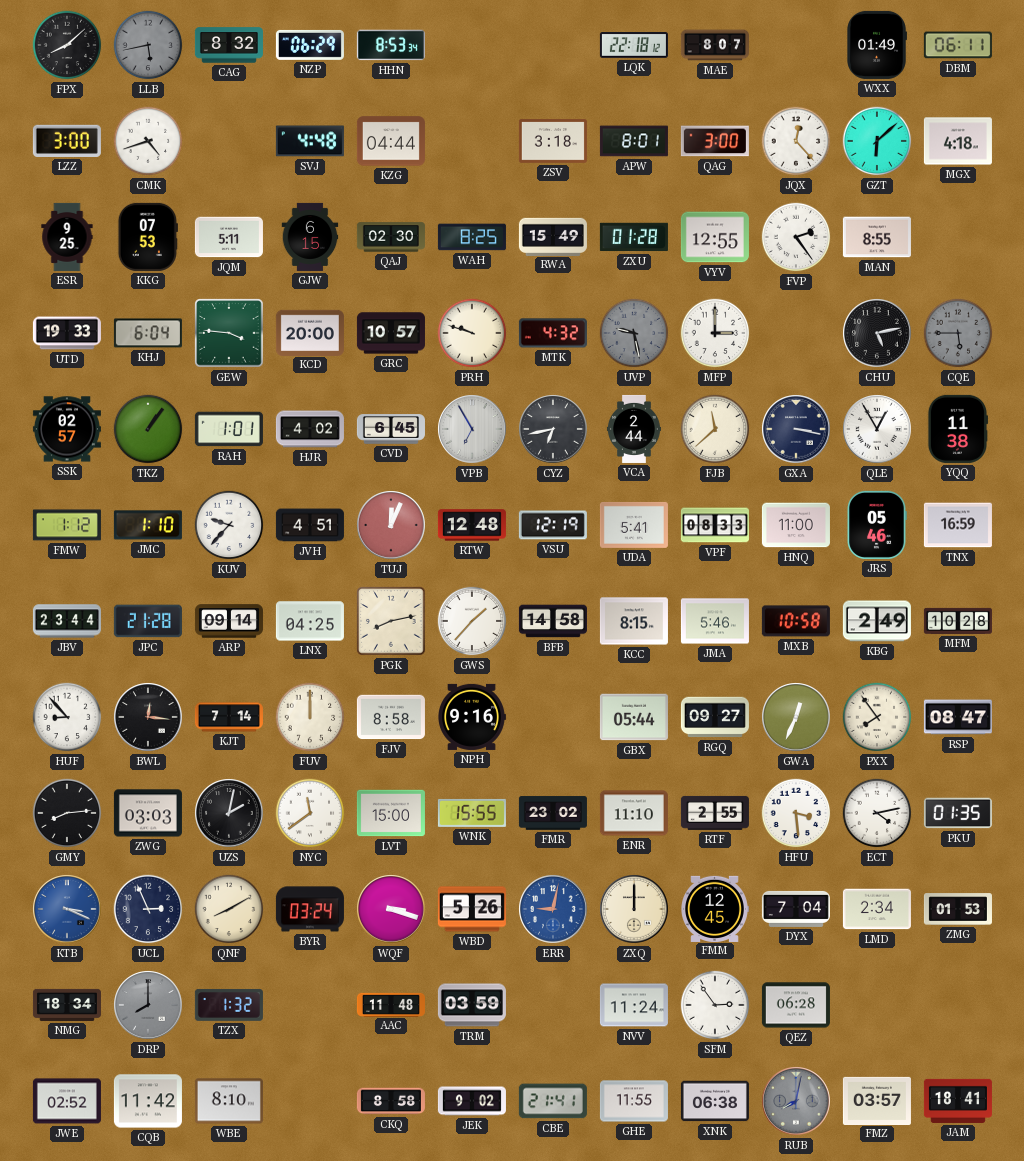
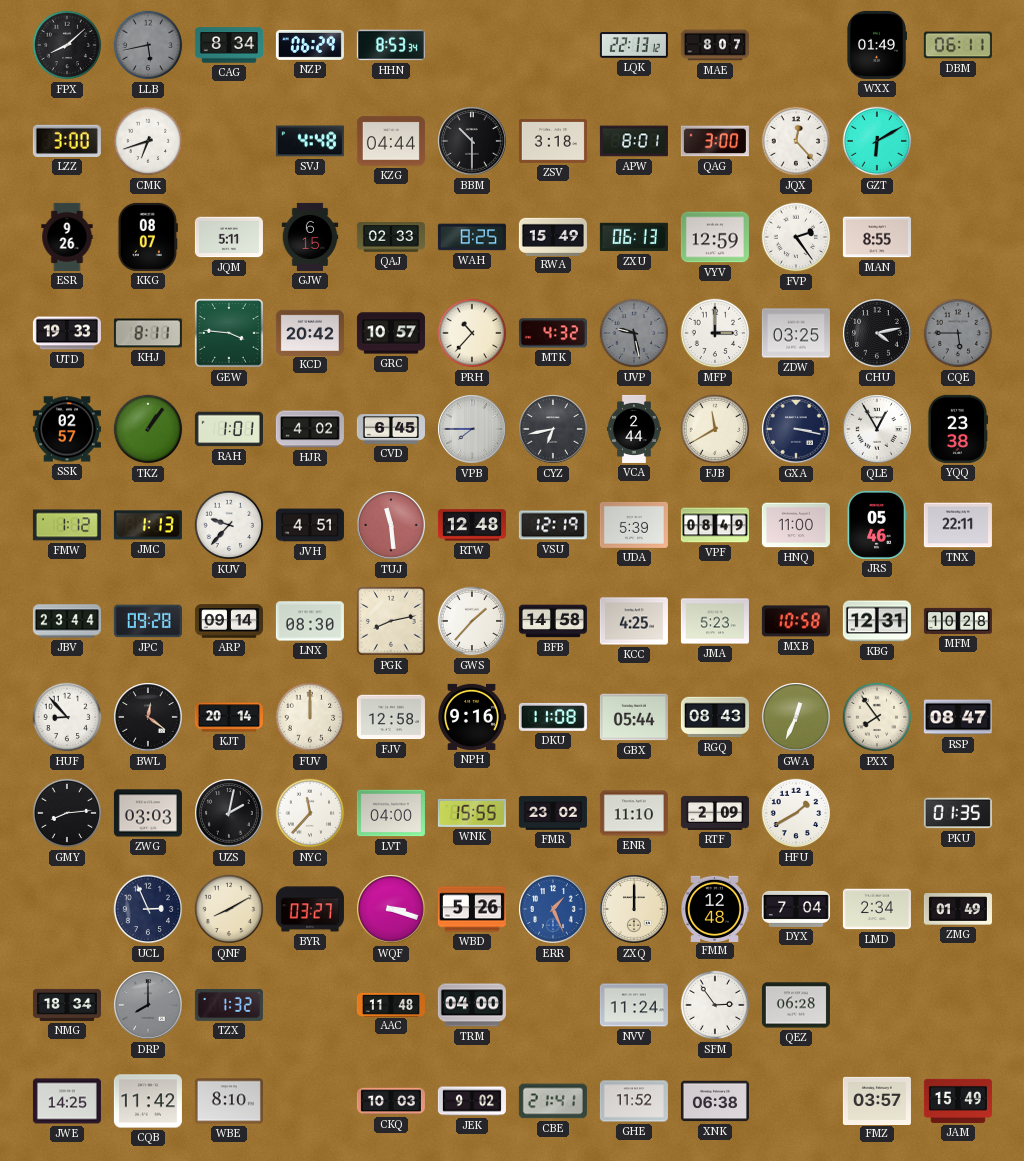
CAG: 8:32 -> 8:34 (229, 45)
LQK: 22:18 -> 22:13 (634, 45)
CMK: 4:42 -> 6:42 (148, 141)
BBM: none -> 10:30 (472, 141)
GZT: 6:08 -> 6:10 (877, 141)
MGX: 4:18 -> none (958, 141)
ESR: 9:25 -> 9:26 (67, 237)
KKG: 07:53 -> 08:07 (148, 237)
QAJ: 02:30 -> 02:33 (391, 237)
ZXU: 01:28 -> 06:13 (634, 237)
VYV: 12:55 -> 12:59 (715, 237)
KHJ: 6:04 -> 8:11 (148, 333)
KCD: 20:00 -> 20:42 (310, 332)
PRH: 9:48 -> 10:37 (472, 333)
ZDW: none -> 03:25 (796, 333)
CHU: 5:13 -> 4:13 (877, 333)
VPB: 6:55 -> 7:45 (472, 429)
FJB: 11:38 -> 11:40 (715, 429)
YQQ: 11:38 -> 23:38 (958, 429)
JMC: 1:10 -> 1:13 (148, 525)
TUJ: 12:04 -> 11:29 (391, 525)
UDA: 5:41 -> 5:39 (634, 525)
VPF: 08:33 -> 08:49 (715, 525)
TNX: 16:59 -> 22:11 (958, 525)
JPC: 21:28 -> 09:28 (148, 621)
LNX: 04:25 -> 08:30 (310, 621)
KCC: 8:15 -> 4:25 (634, 621)
JMA: 5:46 -> 5:23 (715, 621)
KBG: 2:49 -> 12:31 (877, 621)
BWL: 12:16 -> 12:21 (148, 717)
KJT: 7:14 -> 20:14 (229, 717)
FJV: 8:58 -> 12:58 (391, 717)
DKU: none -> 11:08 (553, 717)
RGQ: 09:27 -> 08:43 (715, 717)
NYC: 11:39 -> 11:37 (310, 813)
LVT: 15:00 -> 04:00 (391, 813)
RTF: 2:55 -> 2:09 (715, 813)
HFU: 3:29 -> 1:40 (796, 813)
ECT: 4:13 -> none (877, 813)
KTB: 3:19 -> none (67, 909)
BYR: 03:24 -> 03:27 (310, 909)
ERR: 9:02 -> 1:26 (553, 909)
FMM: 12:45 -> 12:48 (715, 908)
ZMG: 01:53 -> 01:49 (958, 909)
TRM: 03:59 -> 04:00 (472, 1005)
JWE: 02:52 -> 14:25 (67, 1101)
CKQ: 8:58 -> 10:03 (391, 1101)
GHE: 11:55 -> 11:52 (634, 1101)
RUB: 8:02 -> none (796, 1101)
JAM: 18:41 -> 15:49 (958, 1101)
